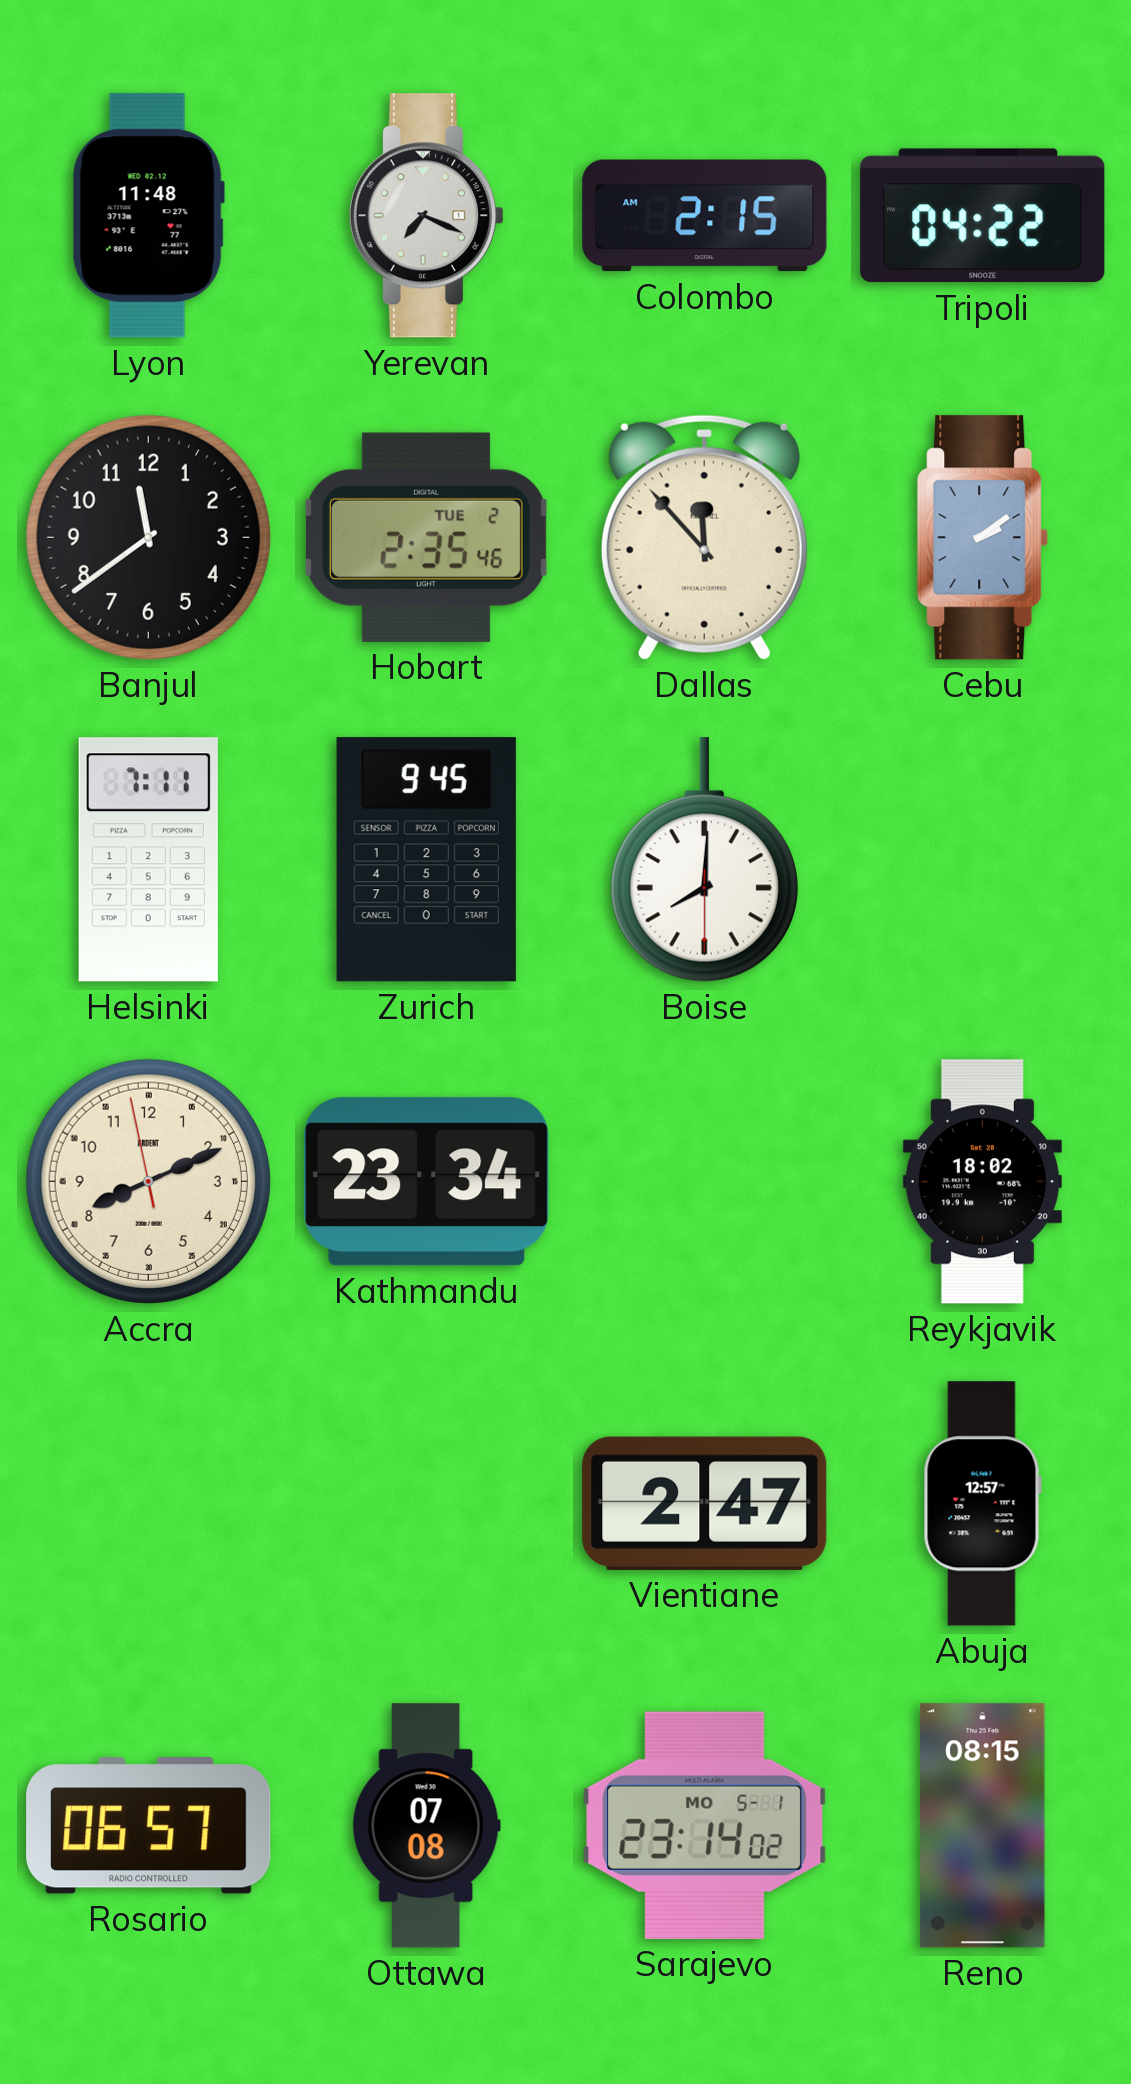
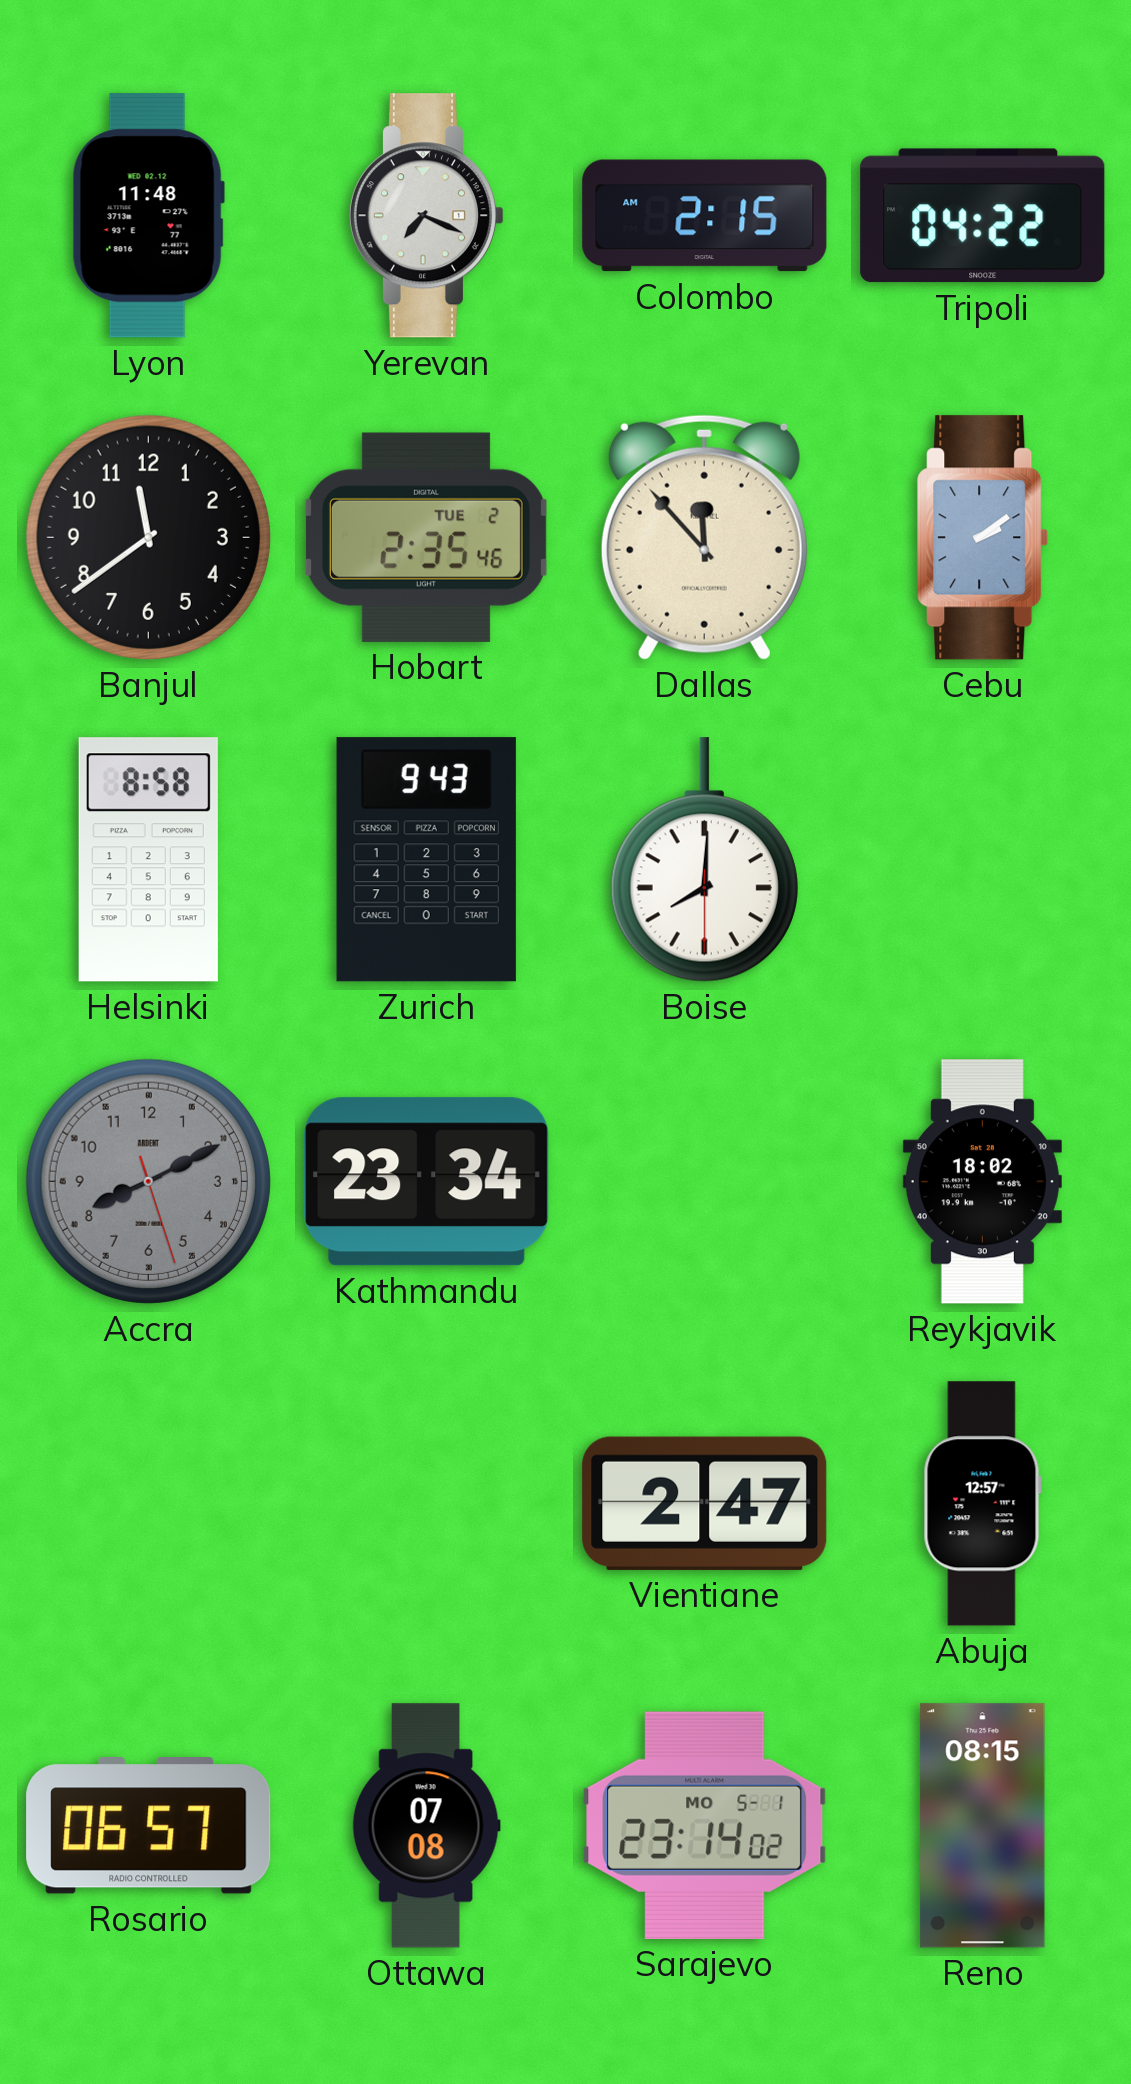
Helsinki: 7:11 -> 8:58 (148, 860)
Zurich: 9:45 -> 9:43 (426, 860)
Accra: 8:10:58 -> 8:10:27 (148, 1181)
Accra dial: cream -> grey (148, 1181)
